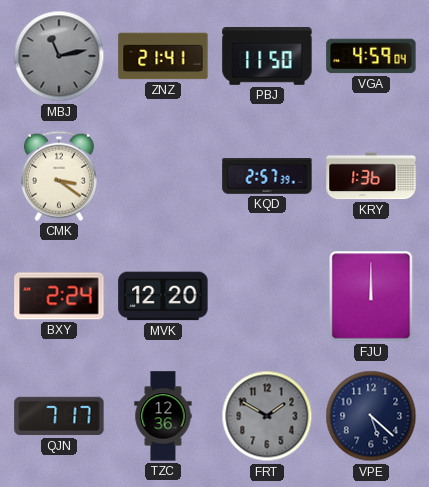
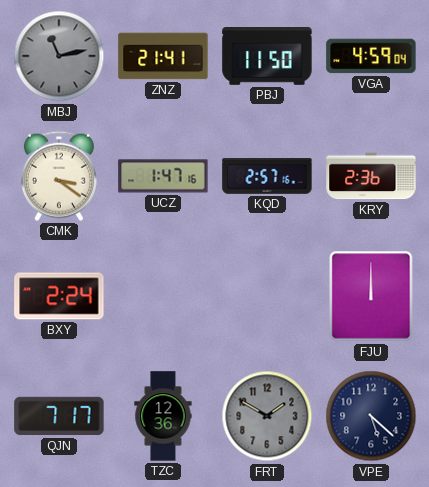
UCZ: none -> 1:47 (163, 176)
KQD: 2:57:39 -> 2:57:16 (267, 177)
KRY: 1:36 -> 2:36 (371, 176)
MVK: 12:20 -> none (163, 296)
